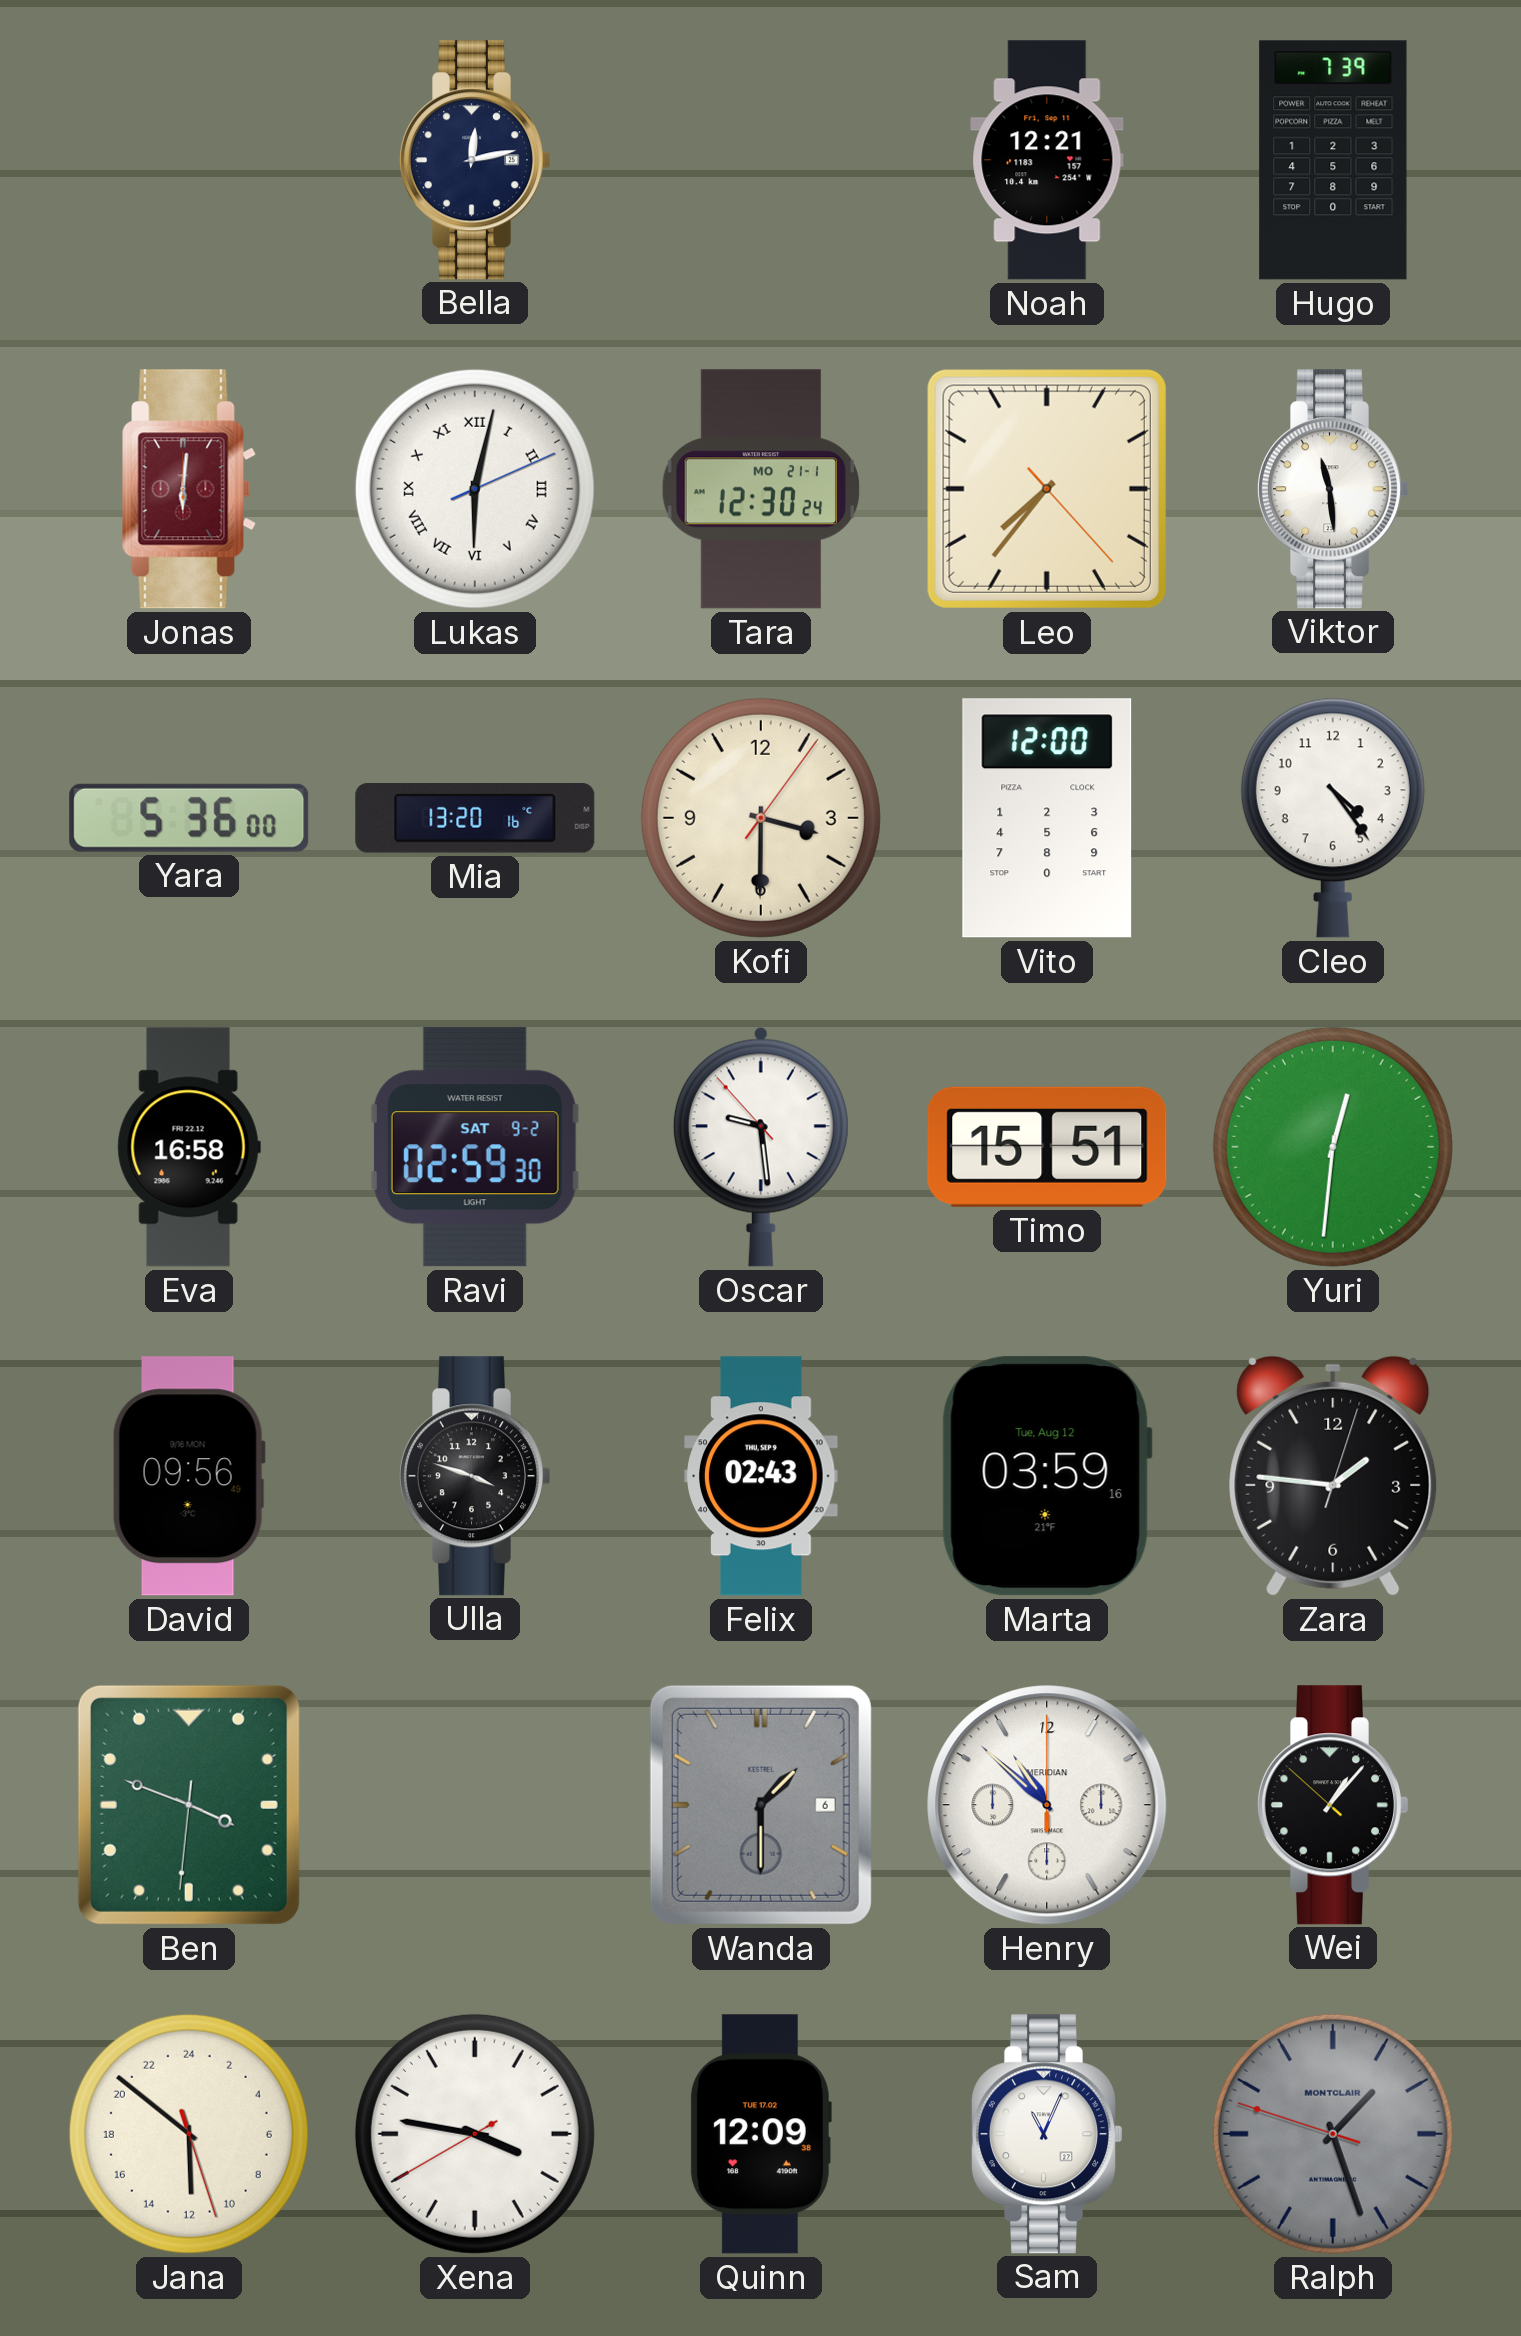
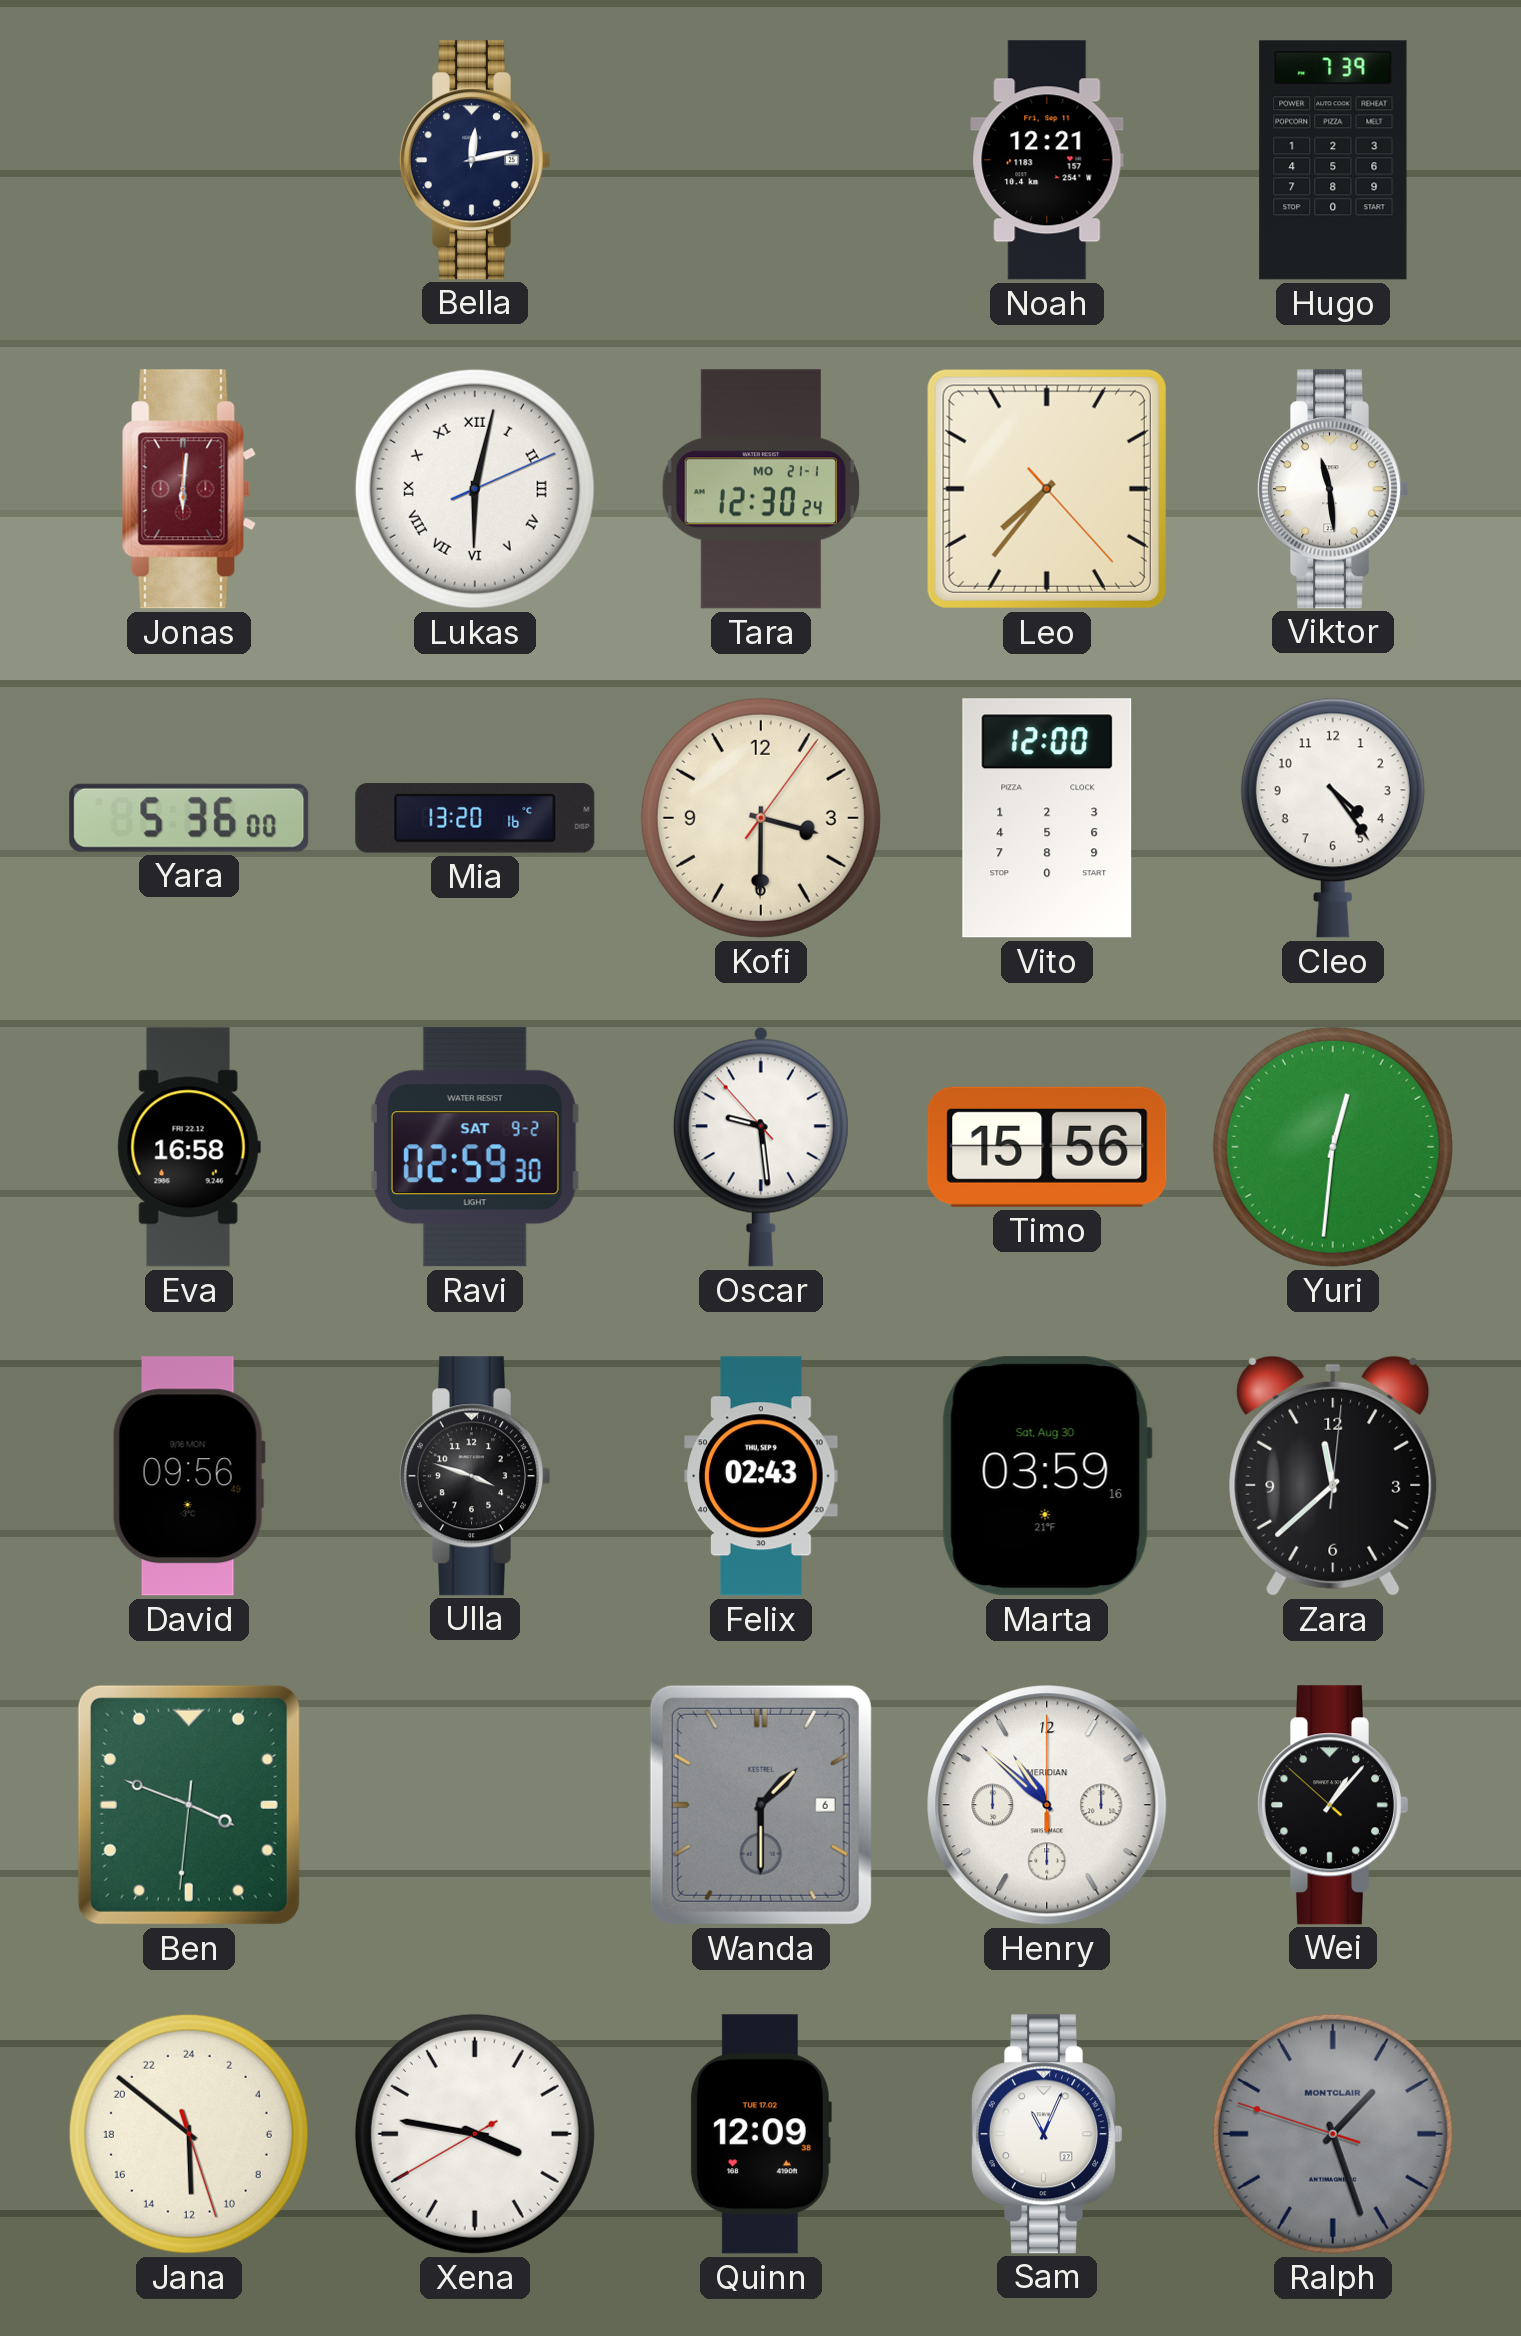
Timo: 15:51 -> 15:56 (1047, 1147)
Marta date: Tue, Aug 12 -> Sat, Aug 30 (1047, 1476)
Zara: 1:46 -> 11:38 (1333, 1476)
